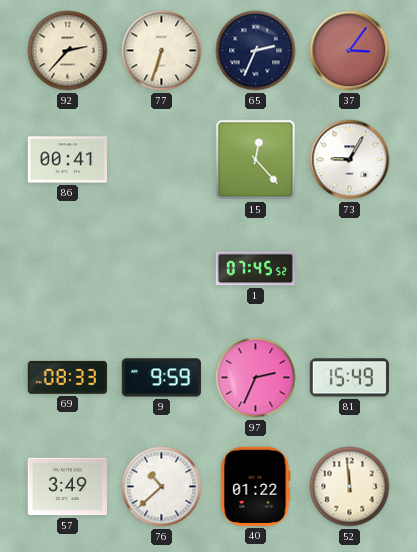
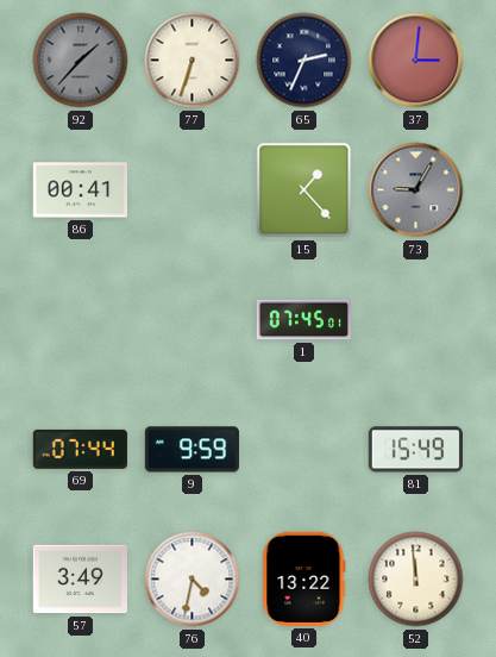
92: 2:37 -> 1:37 (81, 61)
92 dial: cream -> grey (81, 61)
37: 3:06 -> 3:01 (416, 61)
15: 12:23 -> 1:23 (304, 190)
73 dial: white -> grey (416, 190)
1: 07:45:52 -> 07:45:01 (303, 320)
69: 08:33 -> 07:44 (80, 449)
97: 2:34 -> none (256, 378)
76: 10:38 -> 4:32 (193, 580)
40: 01:22 -> 13:22 (304, 578)
